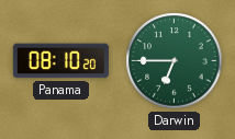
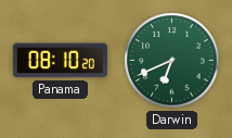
Darwin: 6:45 -> 6:41 (172, 61)
